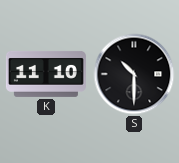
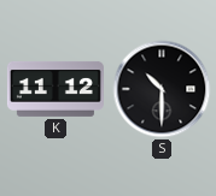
K: 11:10 -> 11:12 (56, 89)
